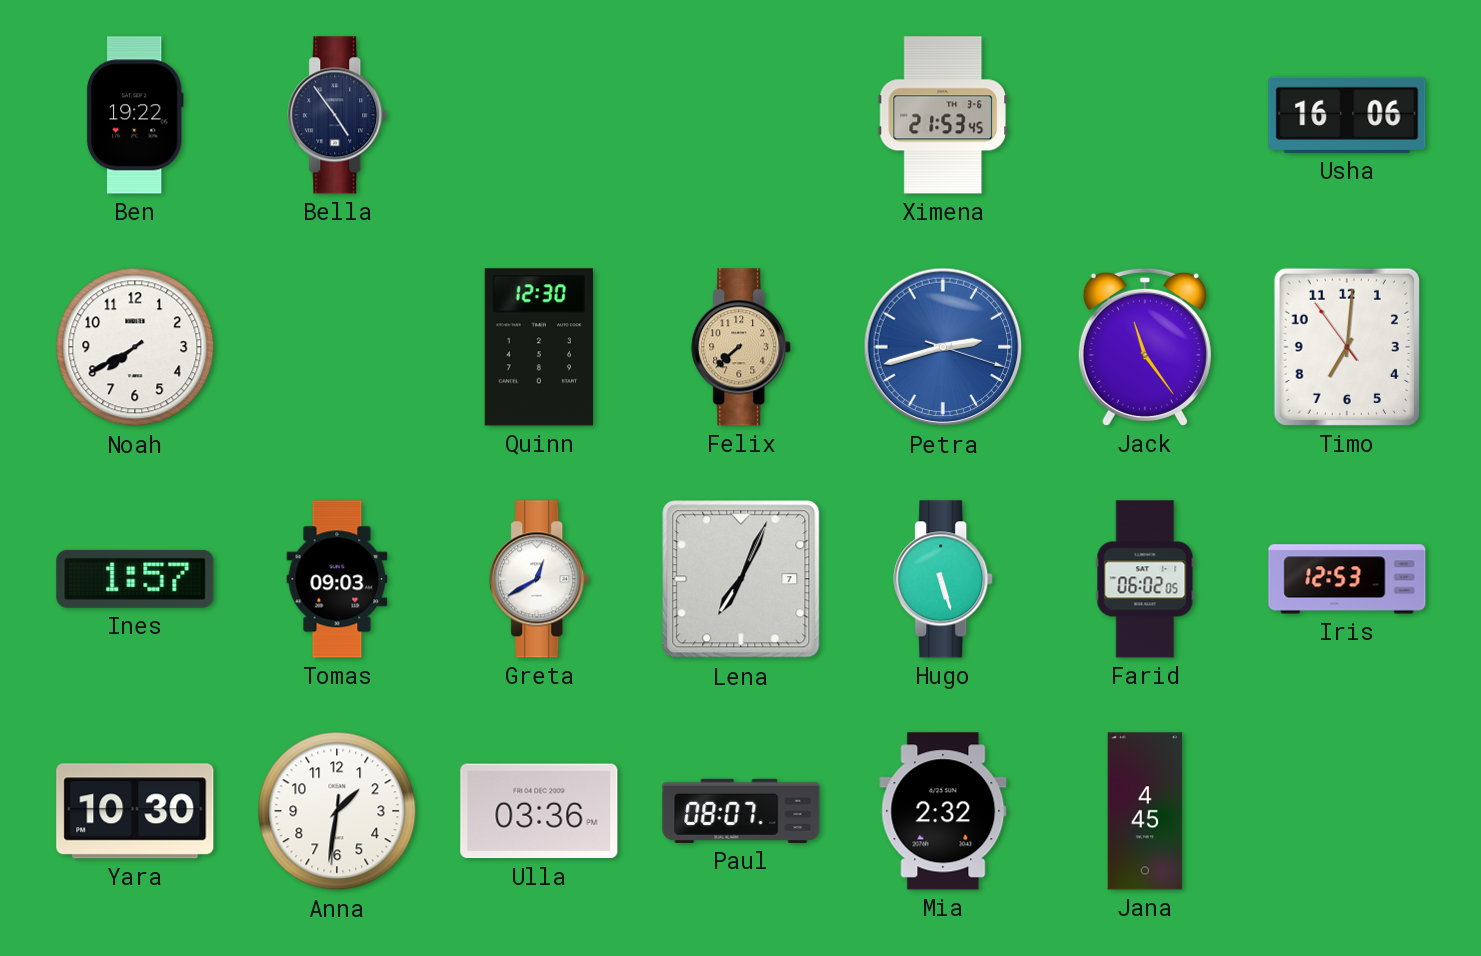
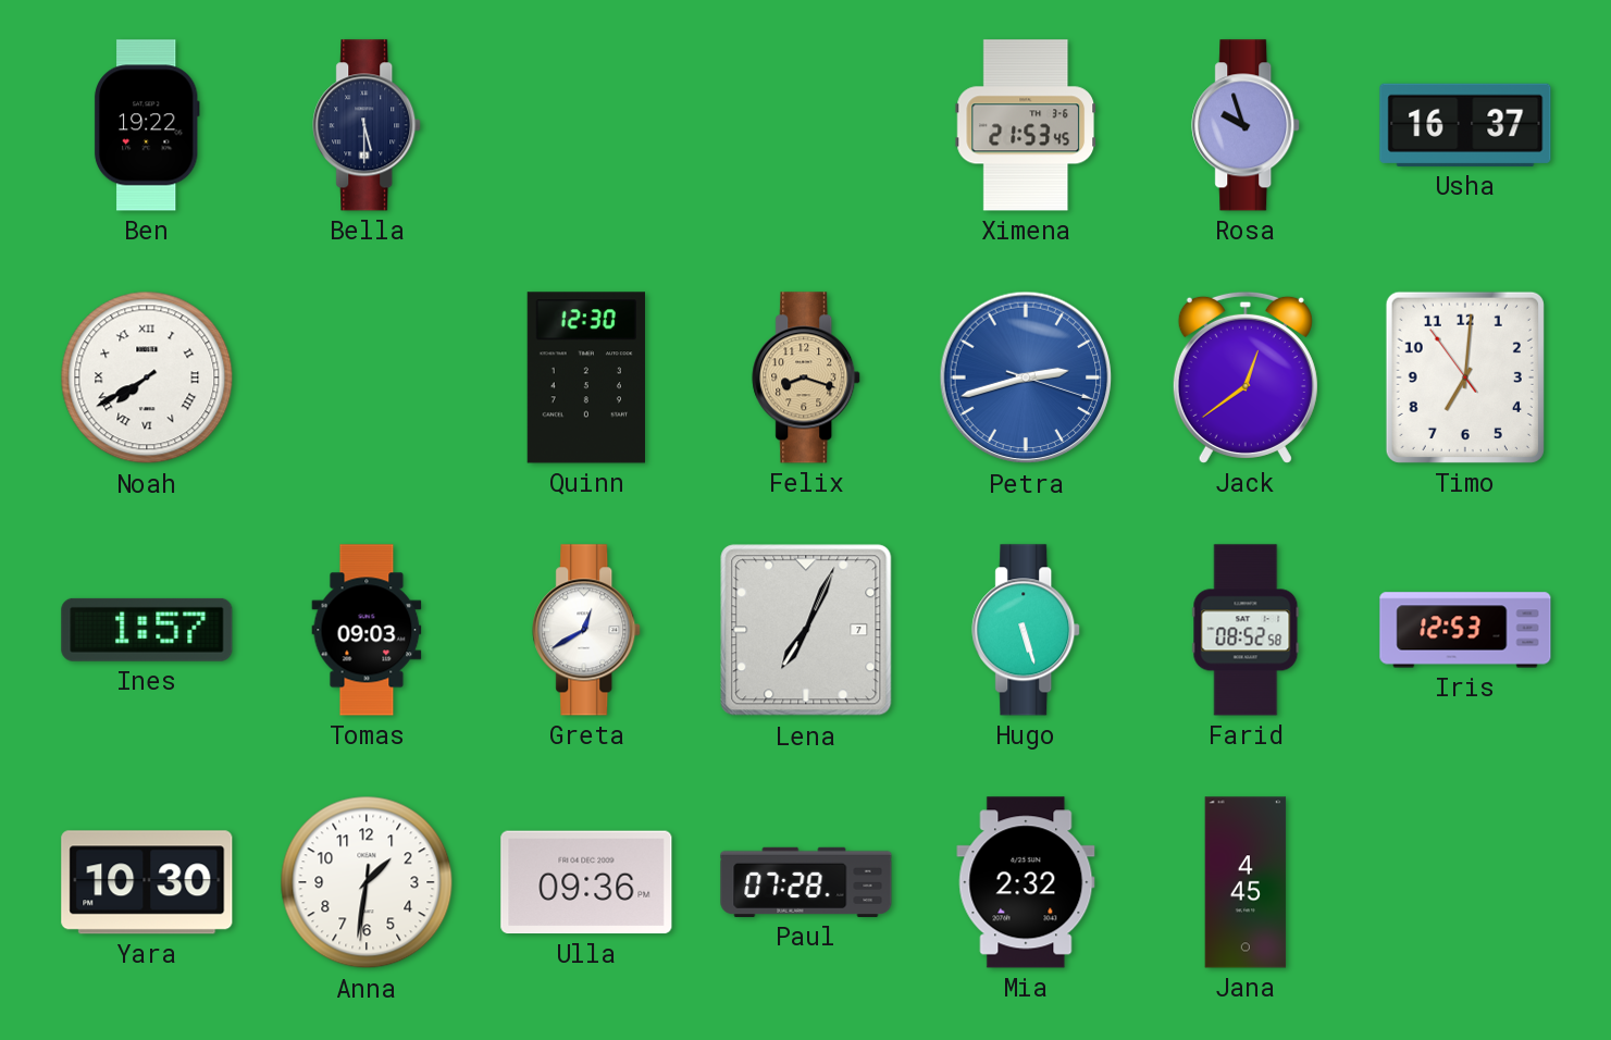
Bella: 4:54 -> 5:30 (368, 125)
Rosa: none -> 9:57 (1247, 125)
Usha: 16:06 -> 16:37 (1465, 125)
Noah numerals: Arabic -> Roman (147, 377)
Felix: 7:38 -> 8:18 (807, 377)
Jack: 11:24 -> 12:39 (1246, 377)
Farid: 06:02 -> 08:52 (1246, 630)
Ulla: 03:36 -> 09:36 (586, 882)
Paul: 08:07 -> 07:28 (806, 882)
